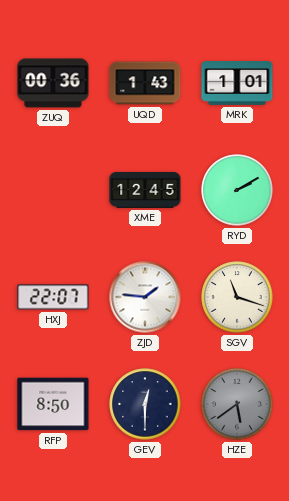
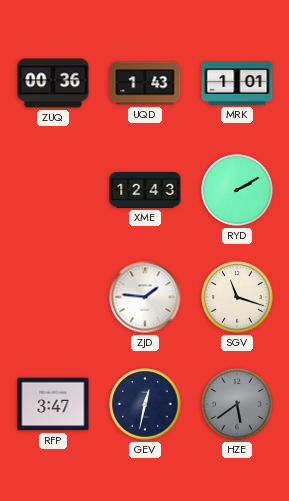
XME: 12:45 -> 12:43 (145, 190)
HXJ: 22:07 -> none (53, 297)
RFP: 8:50 -> 3:47 (53, 404)
GEV: 12:30 -> 12:32 (145, 404)
